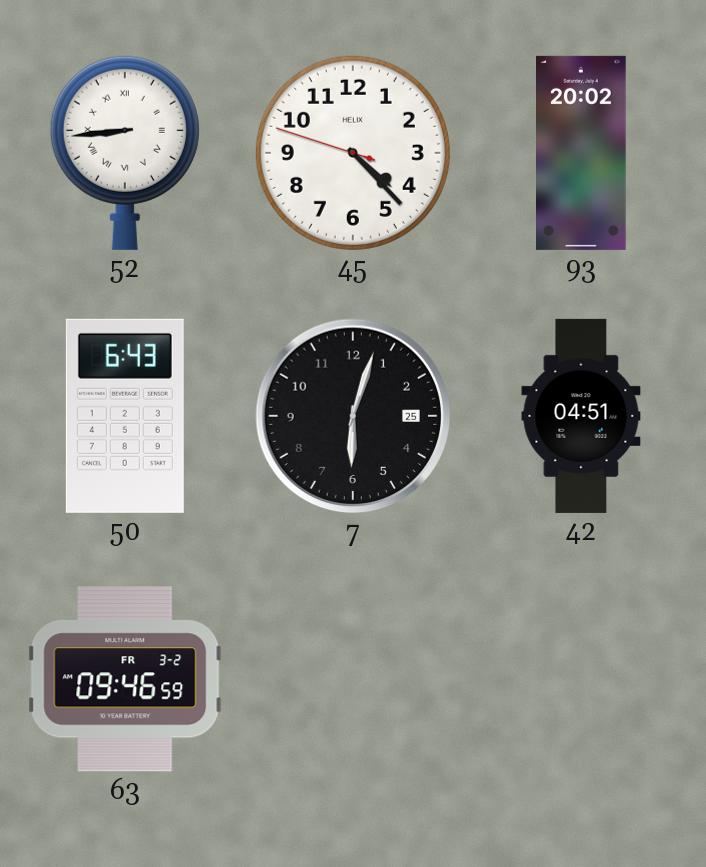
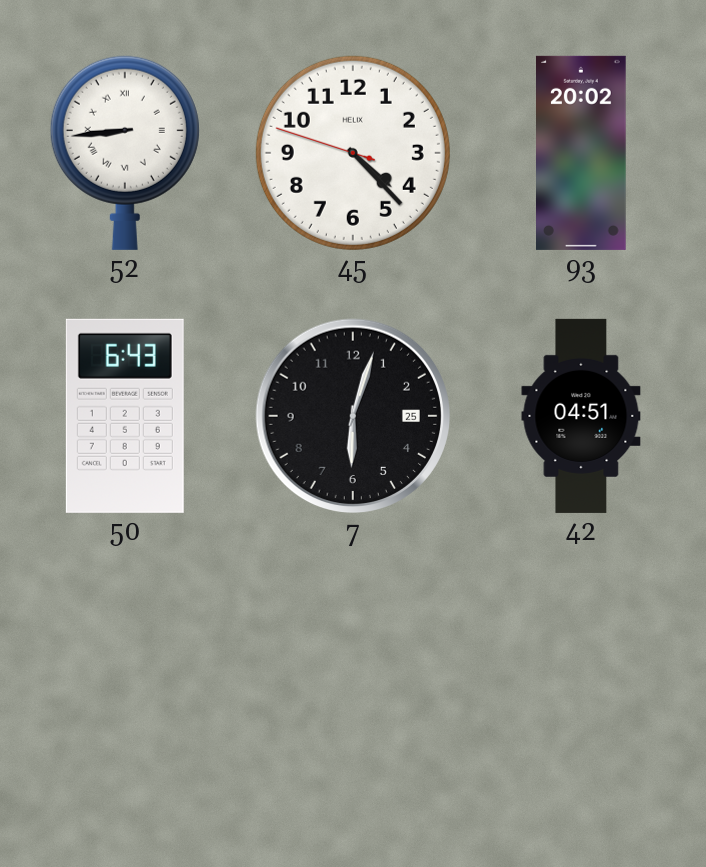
63: 09:46 -> none (125, 679)
